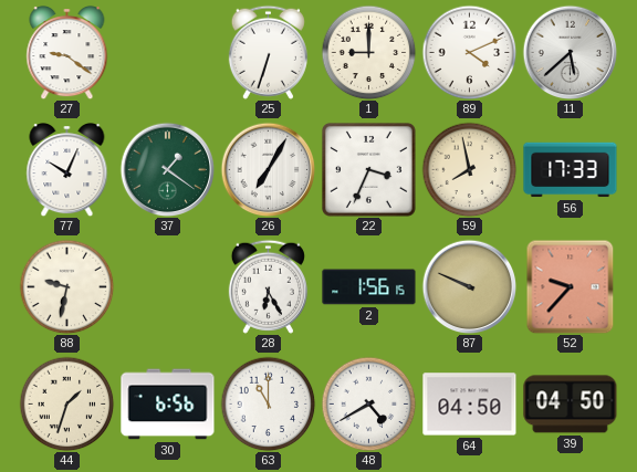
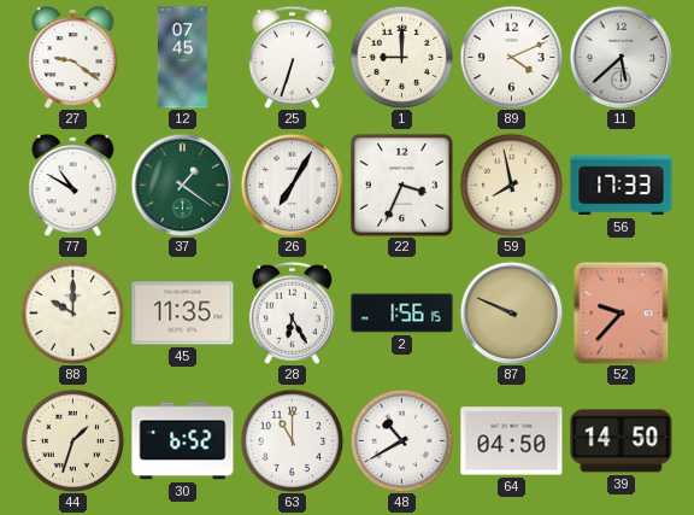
12: none -> 07:45 (182, 58)
77: 10:04 -> 10:50 (73, 186)
88: 9:32 -> 10:00 (72, 312)
45: none -> 11:35 (183, 314)
30: 6:56 -> 6:52 (183, 441)
48: 4:40 -> 10:40 (401, 440)
39: 04:50 -> 14:50 (622, 441)
